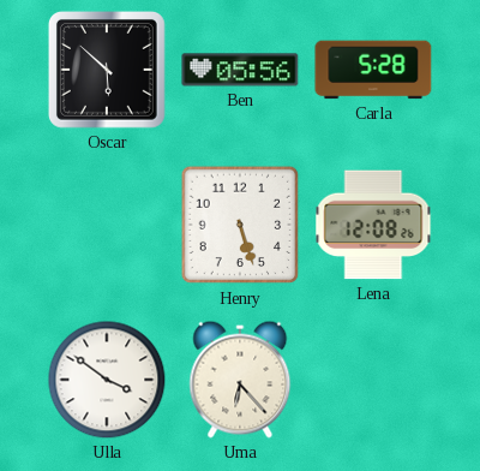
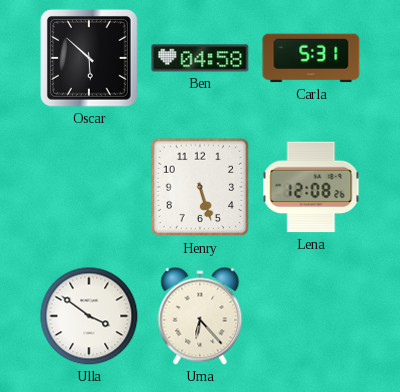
Ben: 05:56 -> 04:58 (200, 58)
Carla: 5:28 -> 5:31 (311, 58)
